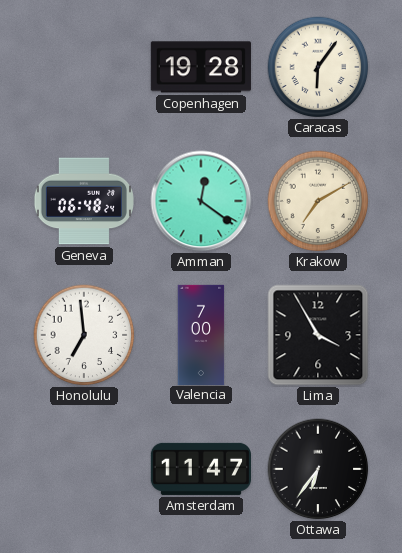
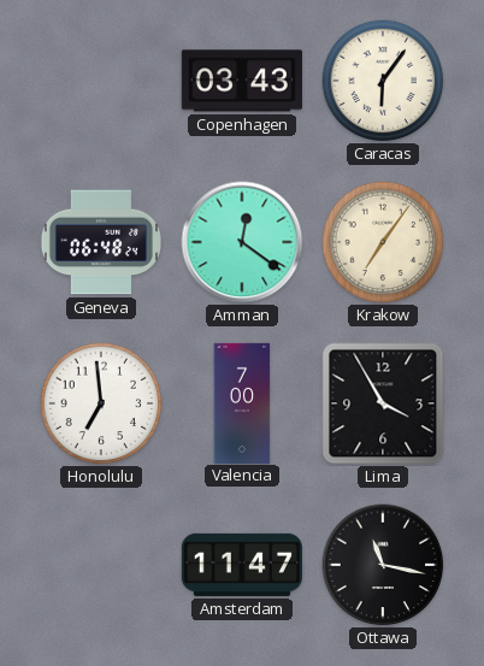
Copenhagen: 19:28 -> 03:43 (242, 81)
Krakow: 7:10 -> 7:06 (383, 242)
Ottawa: 6:36 -> 11:17 (383, 565)
